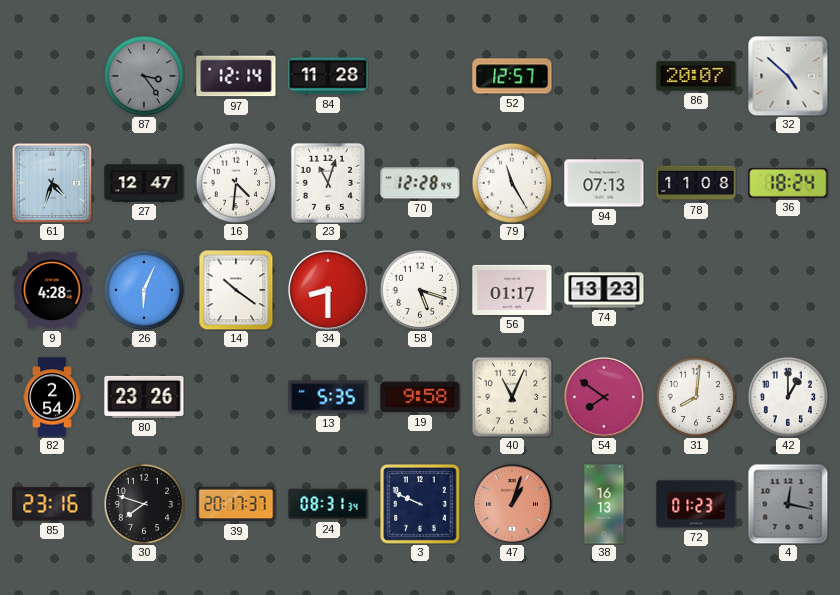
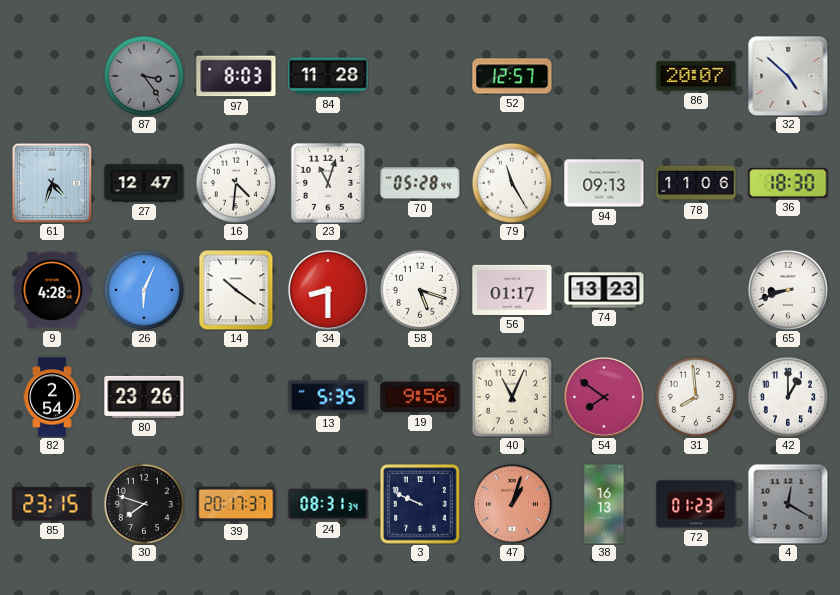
97: 12:14 -> 8:03 (236, 76)
70: 12:28 -> 05:28 (420, 183)
94: 07:13 -> 09:13 (604, 183)
78: 11:08 -> 11:06 (696, 183)
36: 18:24 -> 18:30 (788, 183)
65: none -> 8:42 (787, 289)
19: 9:58 -> 9:56 (420, 397)
31: 8:01 -> 7:59 (695, 396)
85: 23:16 -> 23:15 (52, 504)
4: 12:17 -> 12:20 (788, 504)
